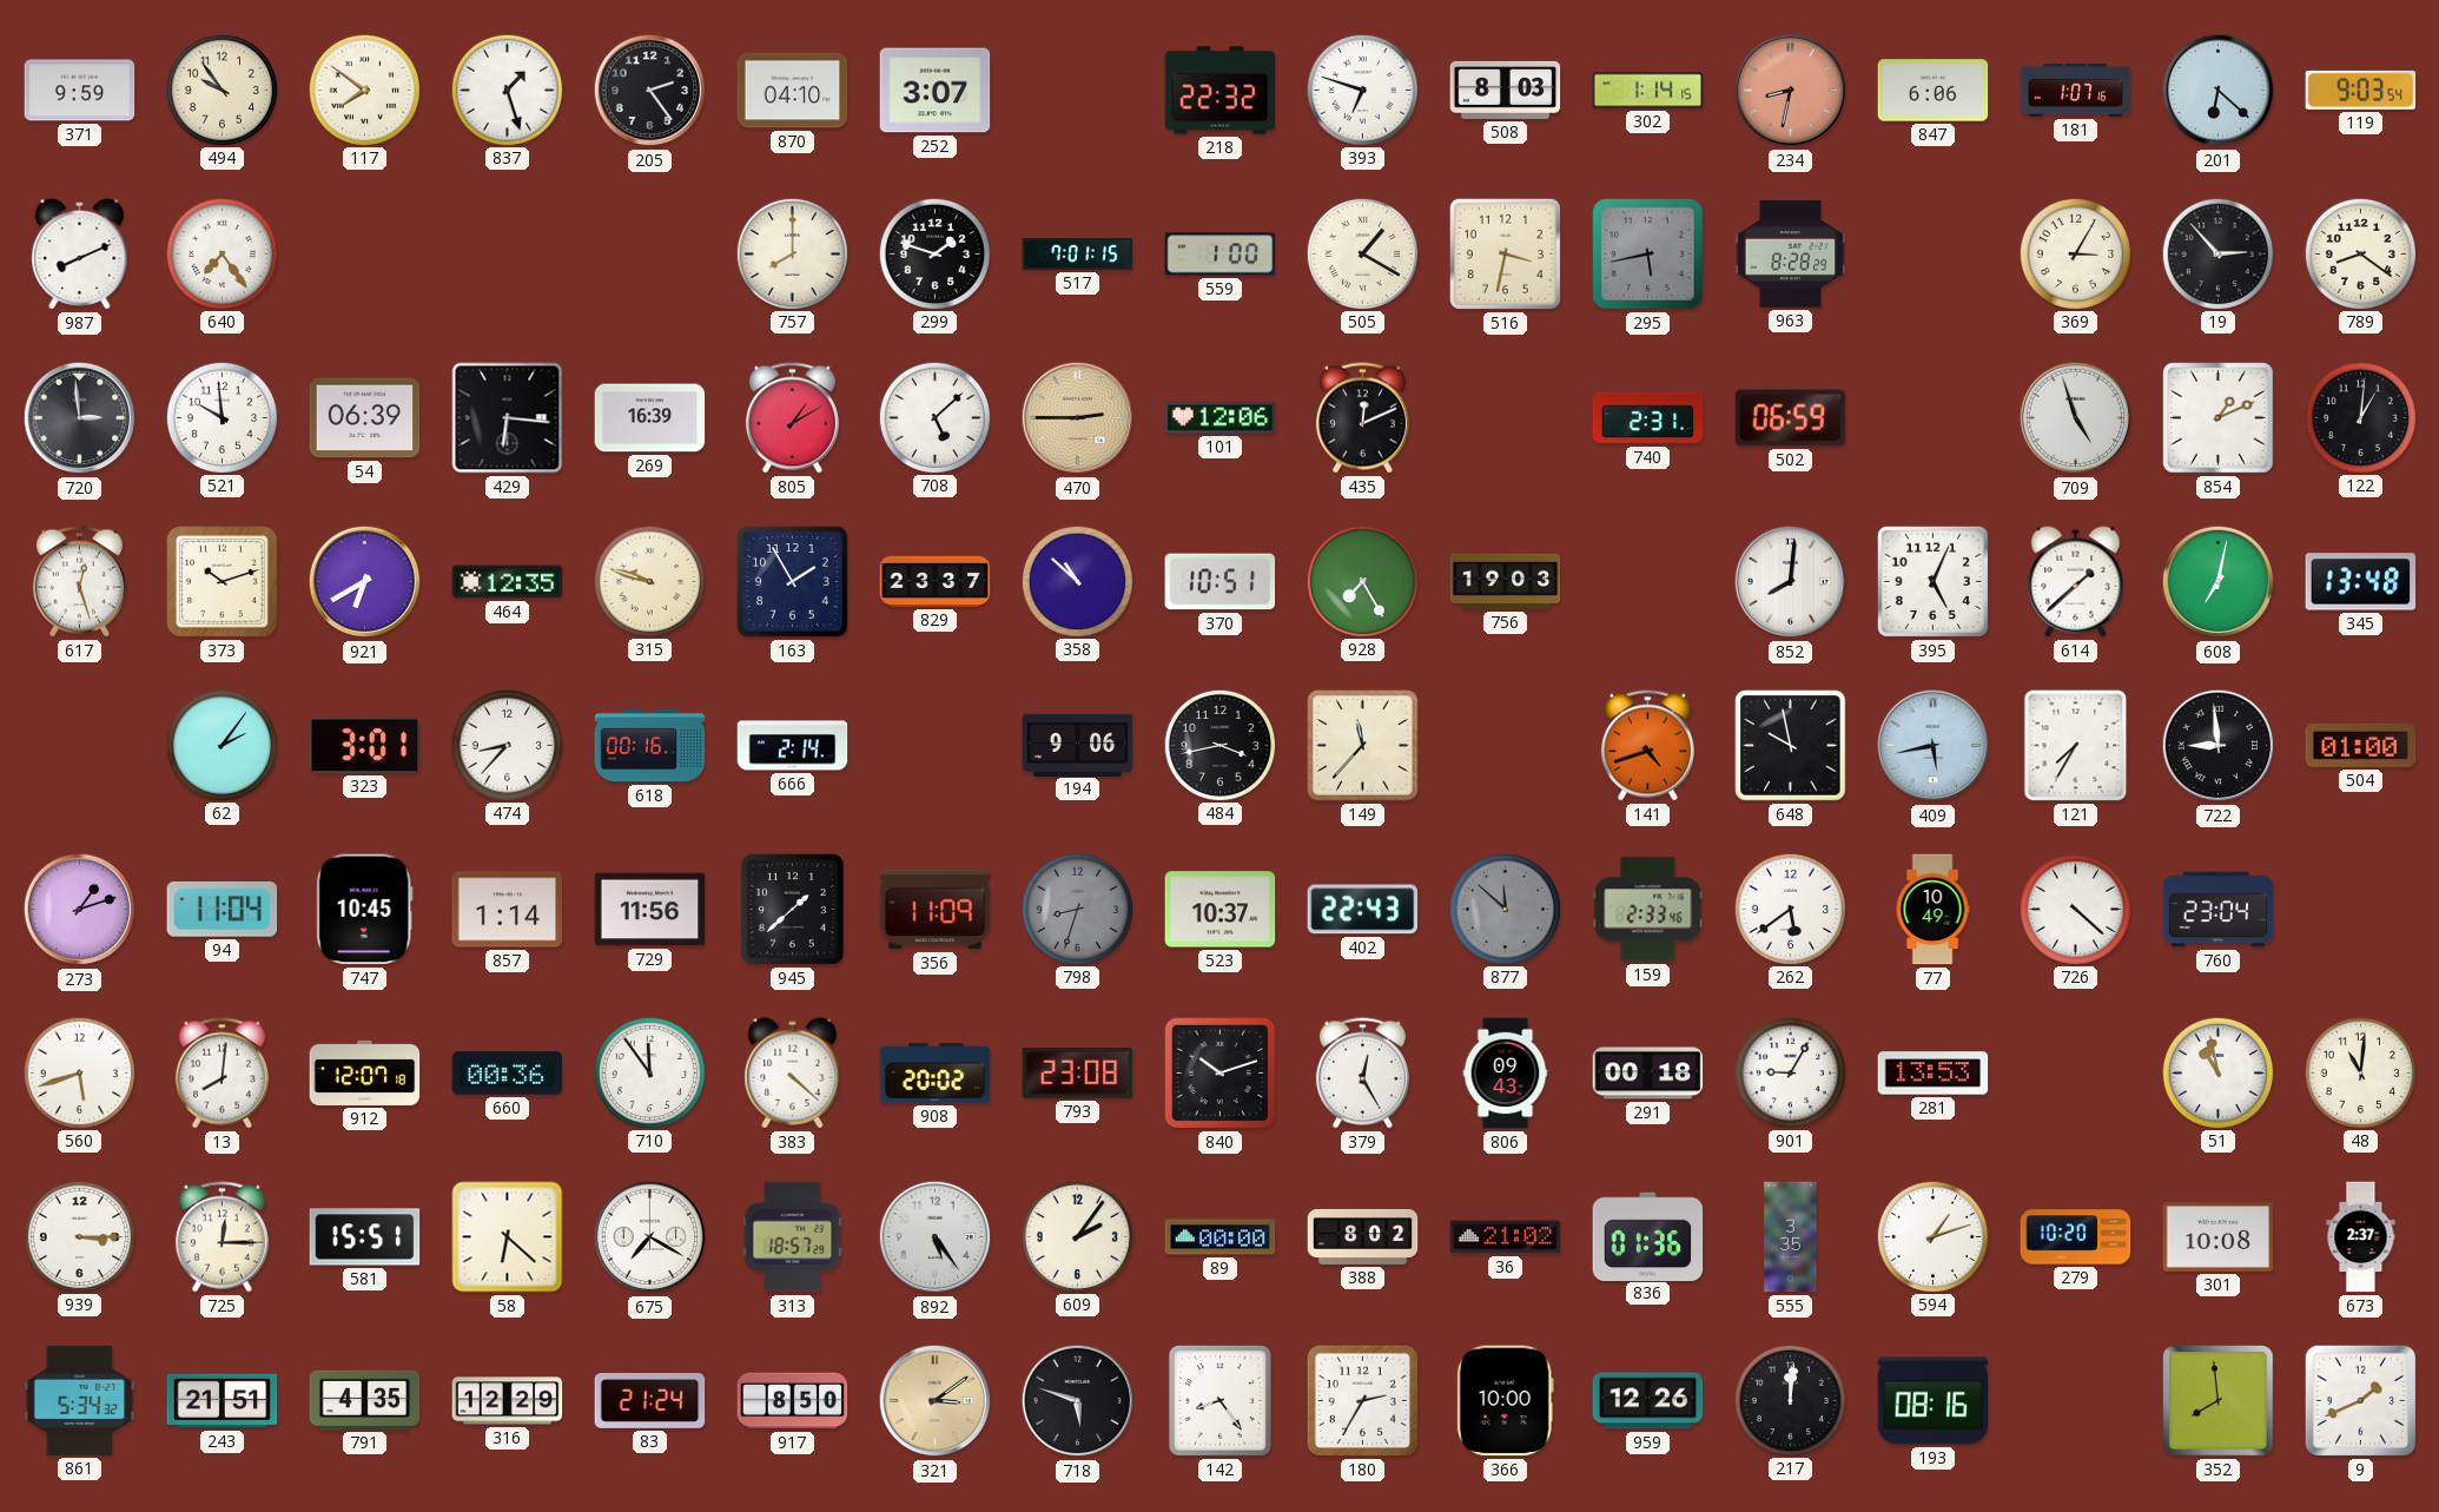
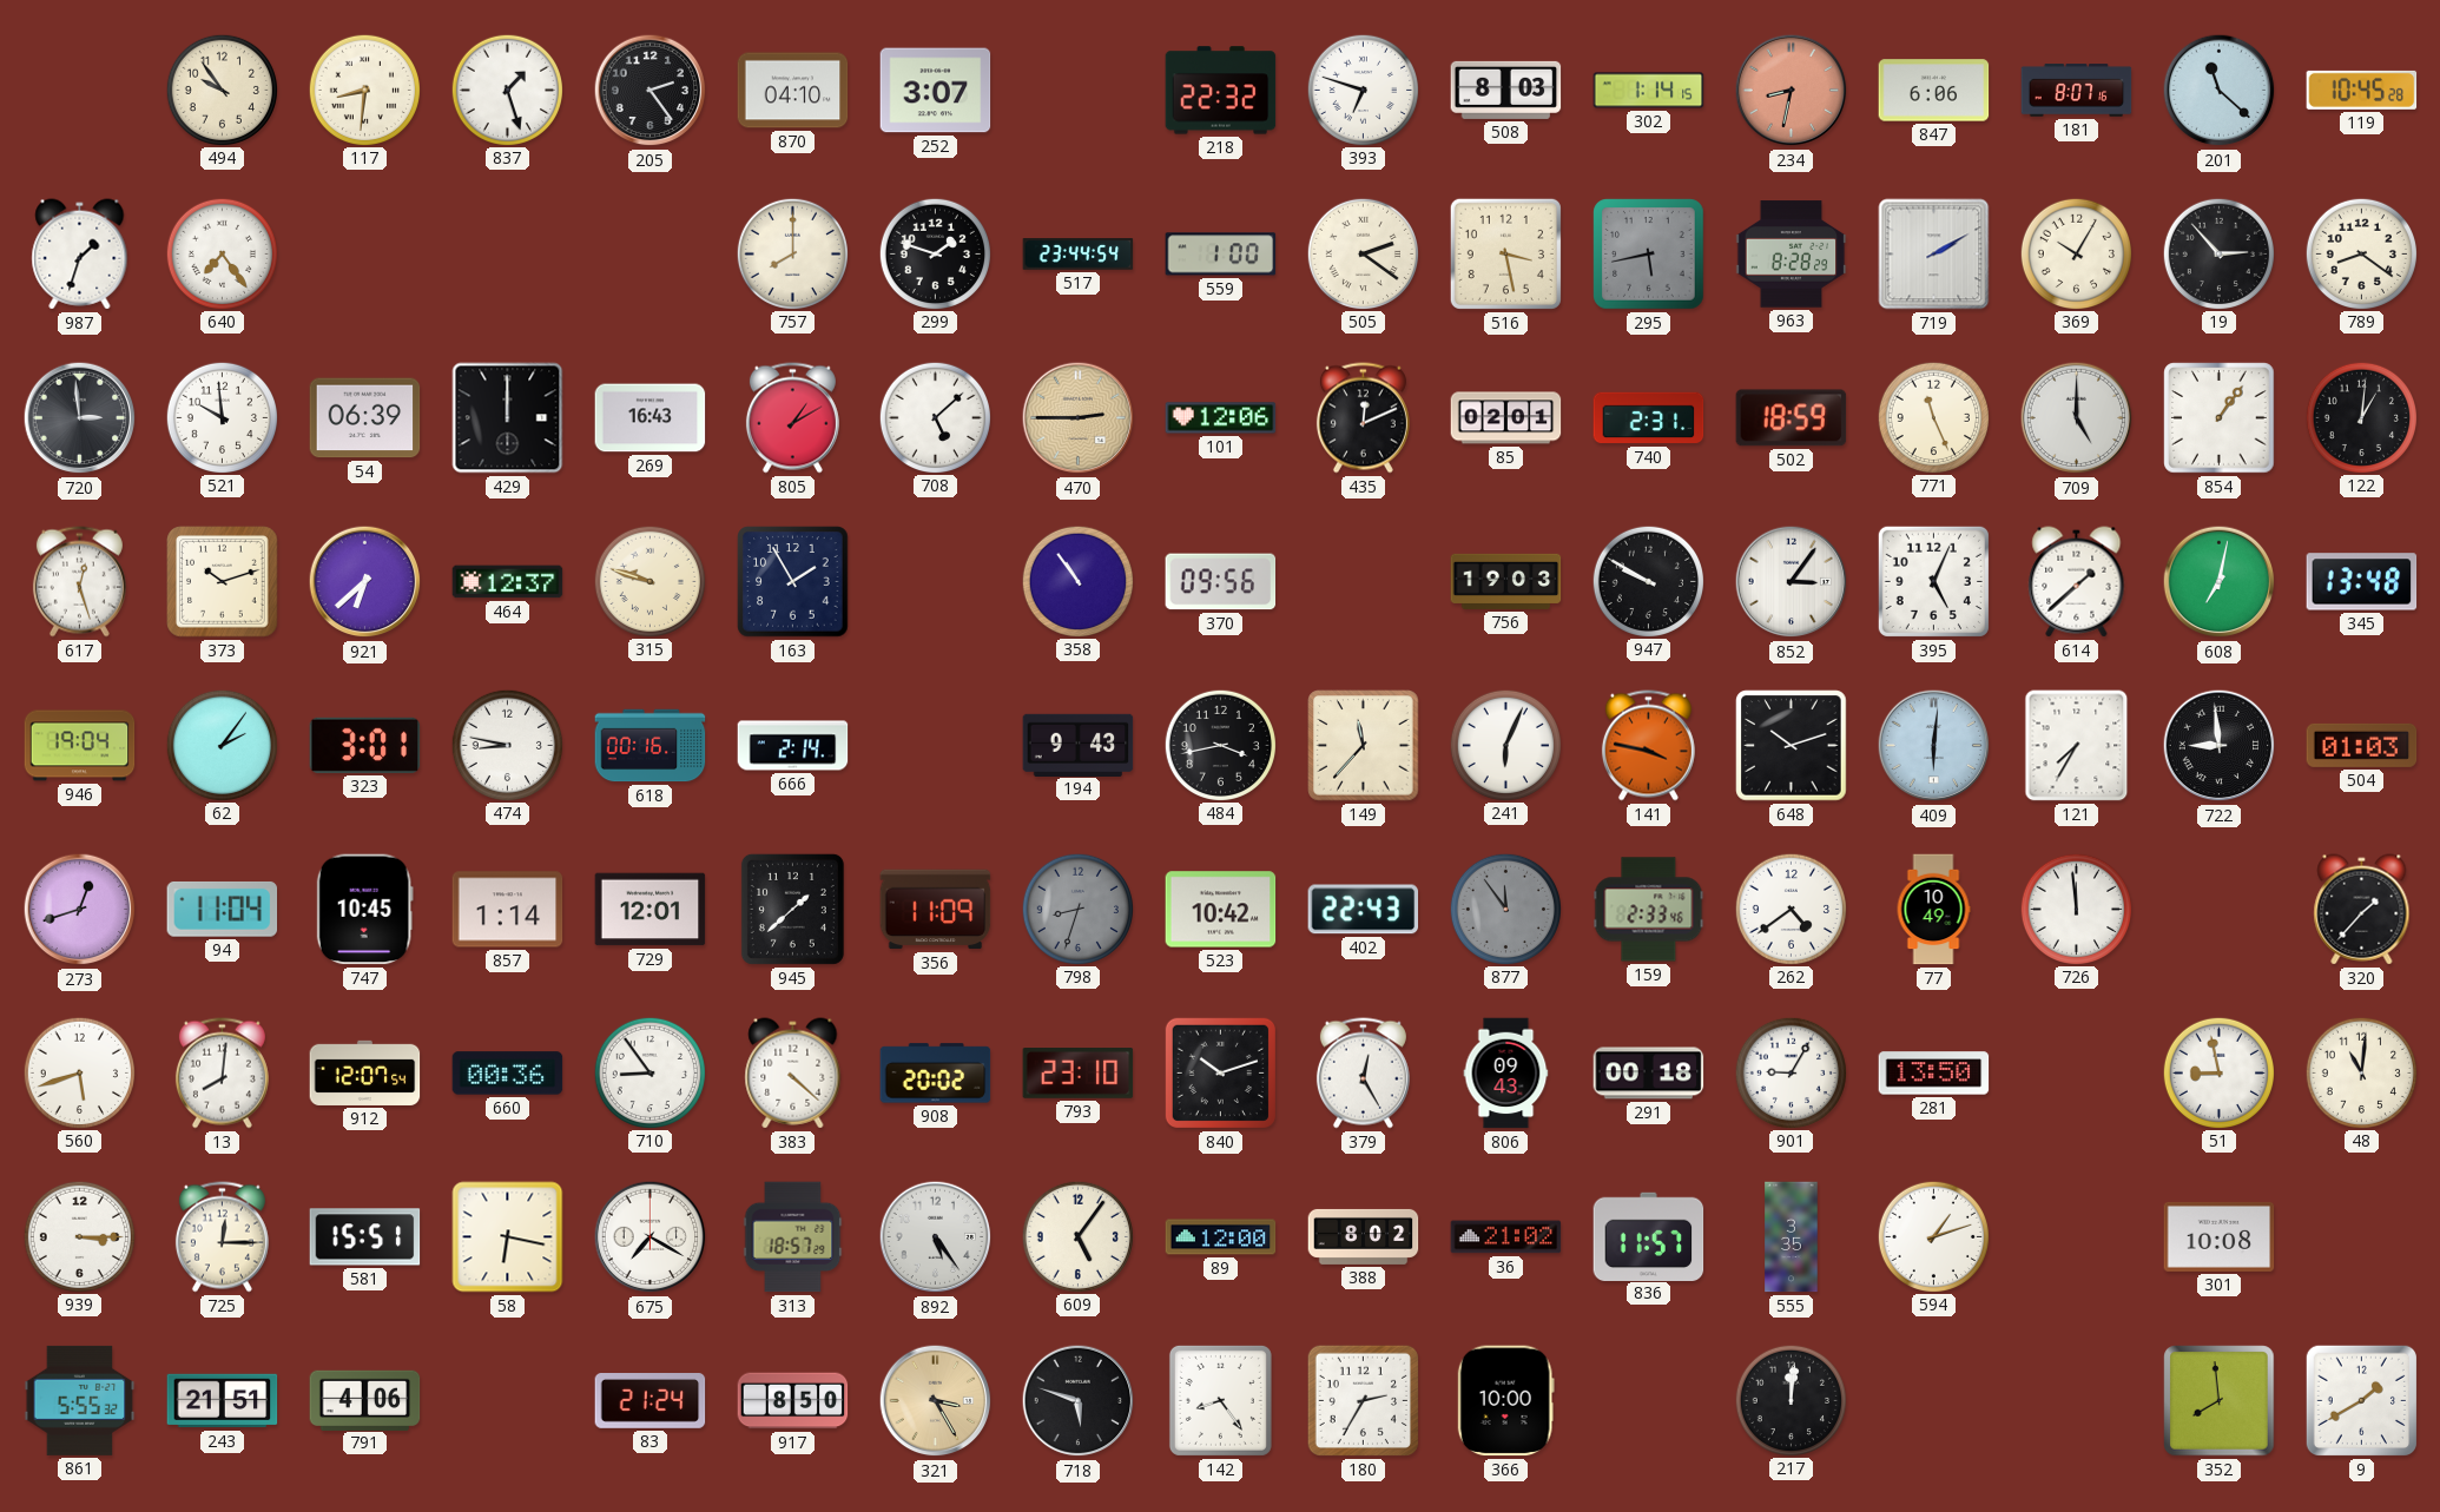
371: 9:59 -> none (80, 91)
117: 7:51 -> 8:31 (364, 90)
181: 1:07 -> 8:07 (2077, 91)
201: 6:22 -> 11:22 (2220, 91)
119: 9:03 -> 10:45 (2362, 90)
987: 8:11 -> 1:33 (80, 255)
517: 7:01 -> 23:44 (1079, 255)
505: 1:20 -> 2:21 (1363, 253)
516: 3:32 -> 3:28 (1505, 253)
719: none -> 2:10 (1934, 255)
369: 3:05 -> 10:05 (2076, 253)
429: 6:16 -> 12:00 (508, 418)
269: 16:39 -> 16:43 (651, 418)
85: none -> 02:01 (1506, 418)
502: 06:59 -> 18:59 (1792, 418)
771: none -> 11:26 (1933, 417)
709: 4:57 -> 5:00 (2077, 418)
854: 1:11 -> 1:06 (2220, 418)
921: 6:40 -> 6:38 (365, 582)
464: 12:35 -> 12:37 (508, 582)
829: 23:37 -> none (936, 581)
358: 10:52 -> 10:54 (1077, 581)
370: 10:51 -> 09:56 (1221, 582)
928: 7:25 -> none (1362, 581)
947: none -> 9:50 (1648, 581)
852: 8:01 -> 3:06 (1792, 582)
946: none -> 19:04 (80, 746)
474: 8:37 -> 8:47 (507, 745)
194: 9:06 -> 9:43 (1079, 745)
241: none -> 6:04 (1505, 745)
141: 4:42 -> 3:47 (1648, 746)
648: 9:58 -> 10:12 (1792, 746)
409: 5:43 -> 6:01 (1934, 746)
504: 01:00 -> 01:03 (2362, 745)
273: 1:12 -> 12:42 (80, 910)
729: 11:56 -> 12:01 (651, 910)
523: 10:37 -> 10:42 (1221, 910)
877: 11:52 -> 11:54 (1505, 909)
262: 5:39 -> 4:39 (1791, 909)
726: 4:22 -> 11:59 (2076, 909)
760: 23:04 -> none (2219, 910)
320: none -> 1:37 (2362, 910)
912: 12:07:18 -> 12:07:54 (365, 1072)
710: 11:54 -> 8:54 (649, 1072)
793: 23:08 -> 23:10 (1079, 1074)
281: 13:53 -> 13:50 (1934, 1074)
51: 10:58 -> 8:58 (2218, 1072)
58: 6:22 -> 6:17 (508, 1237)
609: 2:06 -> 5:06 (1077, 1236)
89: 00:00 -> 12:00 (1221, 1237)
836: 01:36 -> 11:57 (1649, 1236)
279: 10:20 -> none (2076, 1237)
673: 2:37 -> none (2361, 1237)
861: 5:34 -> 5:55 (80, 1400)
791: 4:35 -> 4:06 (365, 1400)
316: 12:29 -> none (508, 1401)
321: 3:09 -> 3:25 (936, 1401)
959: 12:26 -> none (1648, 1401)
193: 08:16 -> none (1934, 1401)
9: 1:41 -> 1:40 (2361, 1400)
